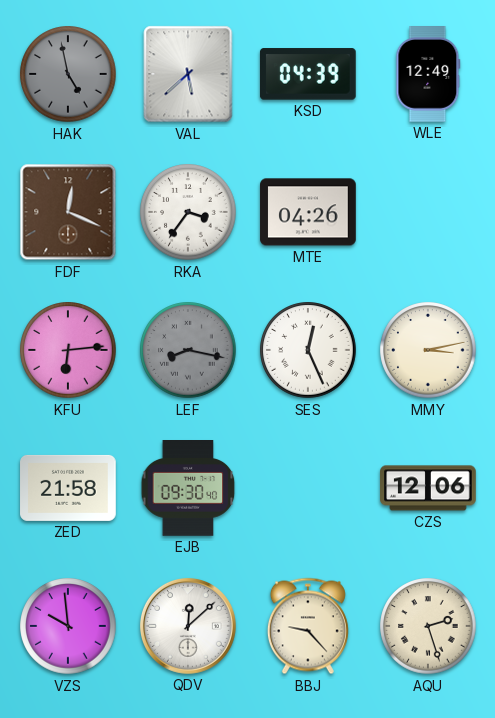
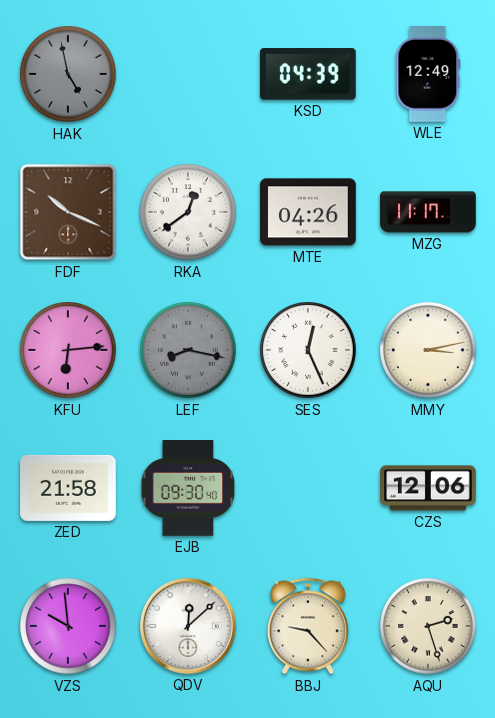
VAL: 5:38 -> none (188, 74)
FDF: 12:19 -> 10:19 (68, 212)
RKA: 3:36 -> 12:39 (188, 212)
MZG: none -> 11:17 (428, 212)
